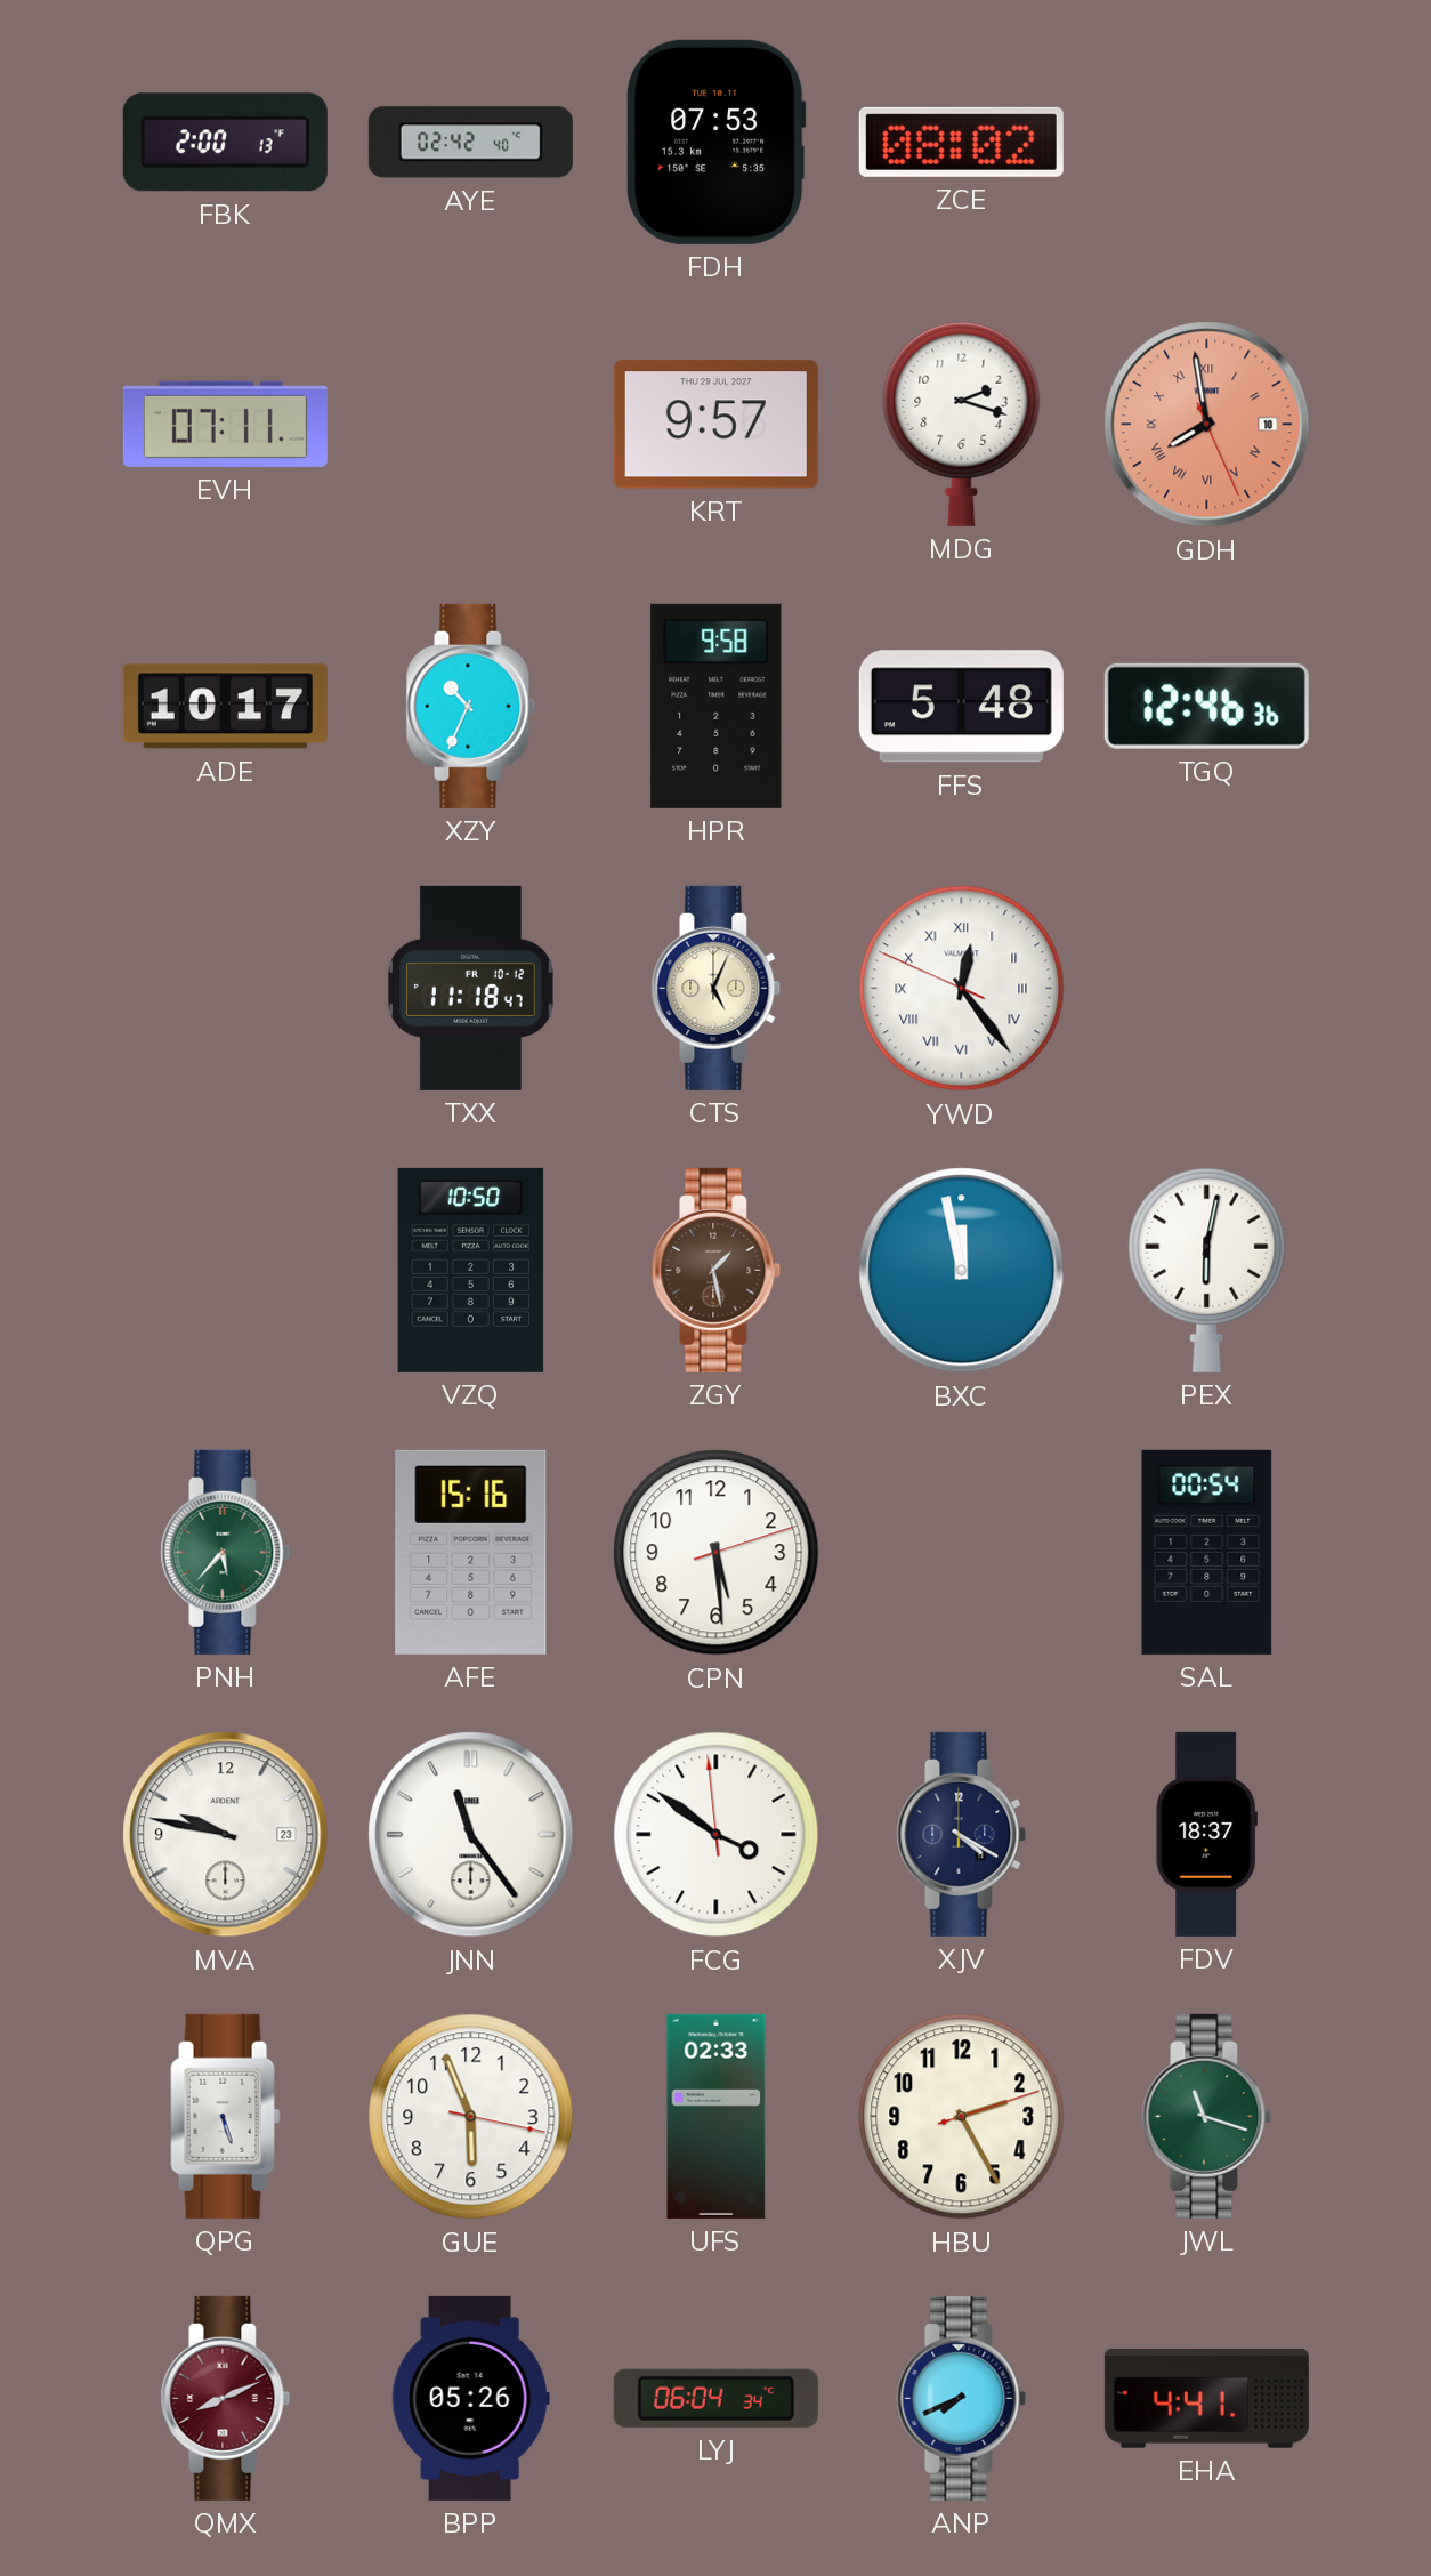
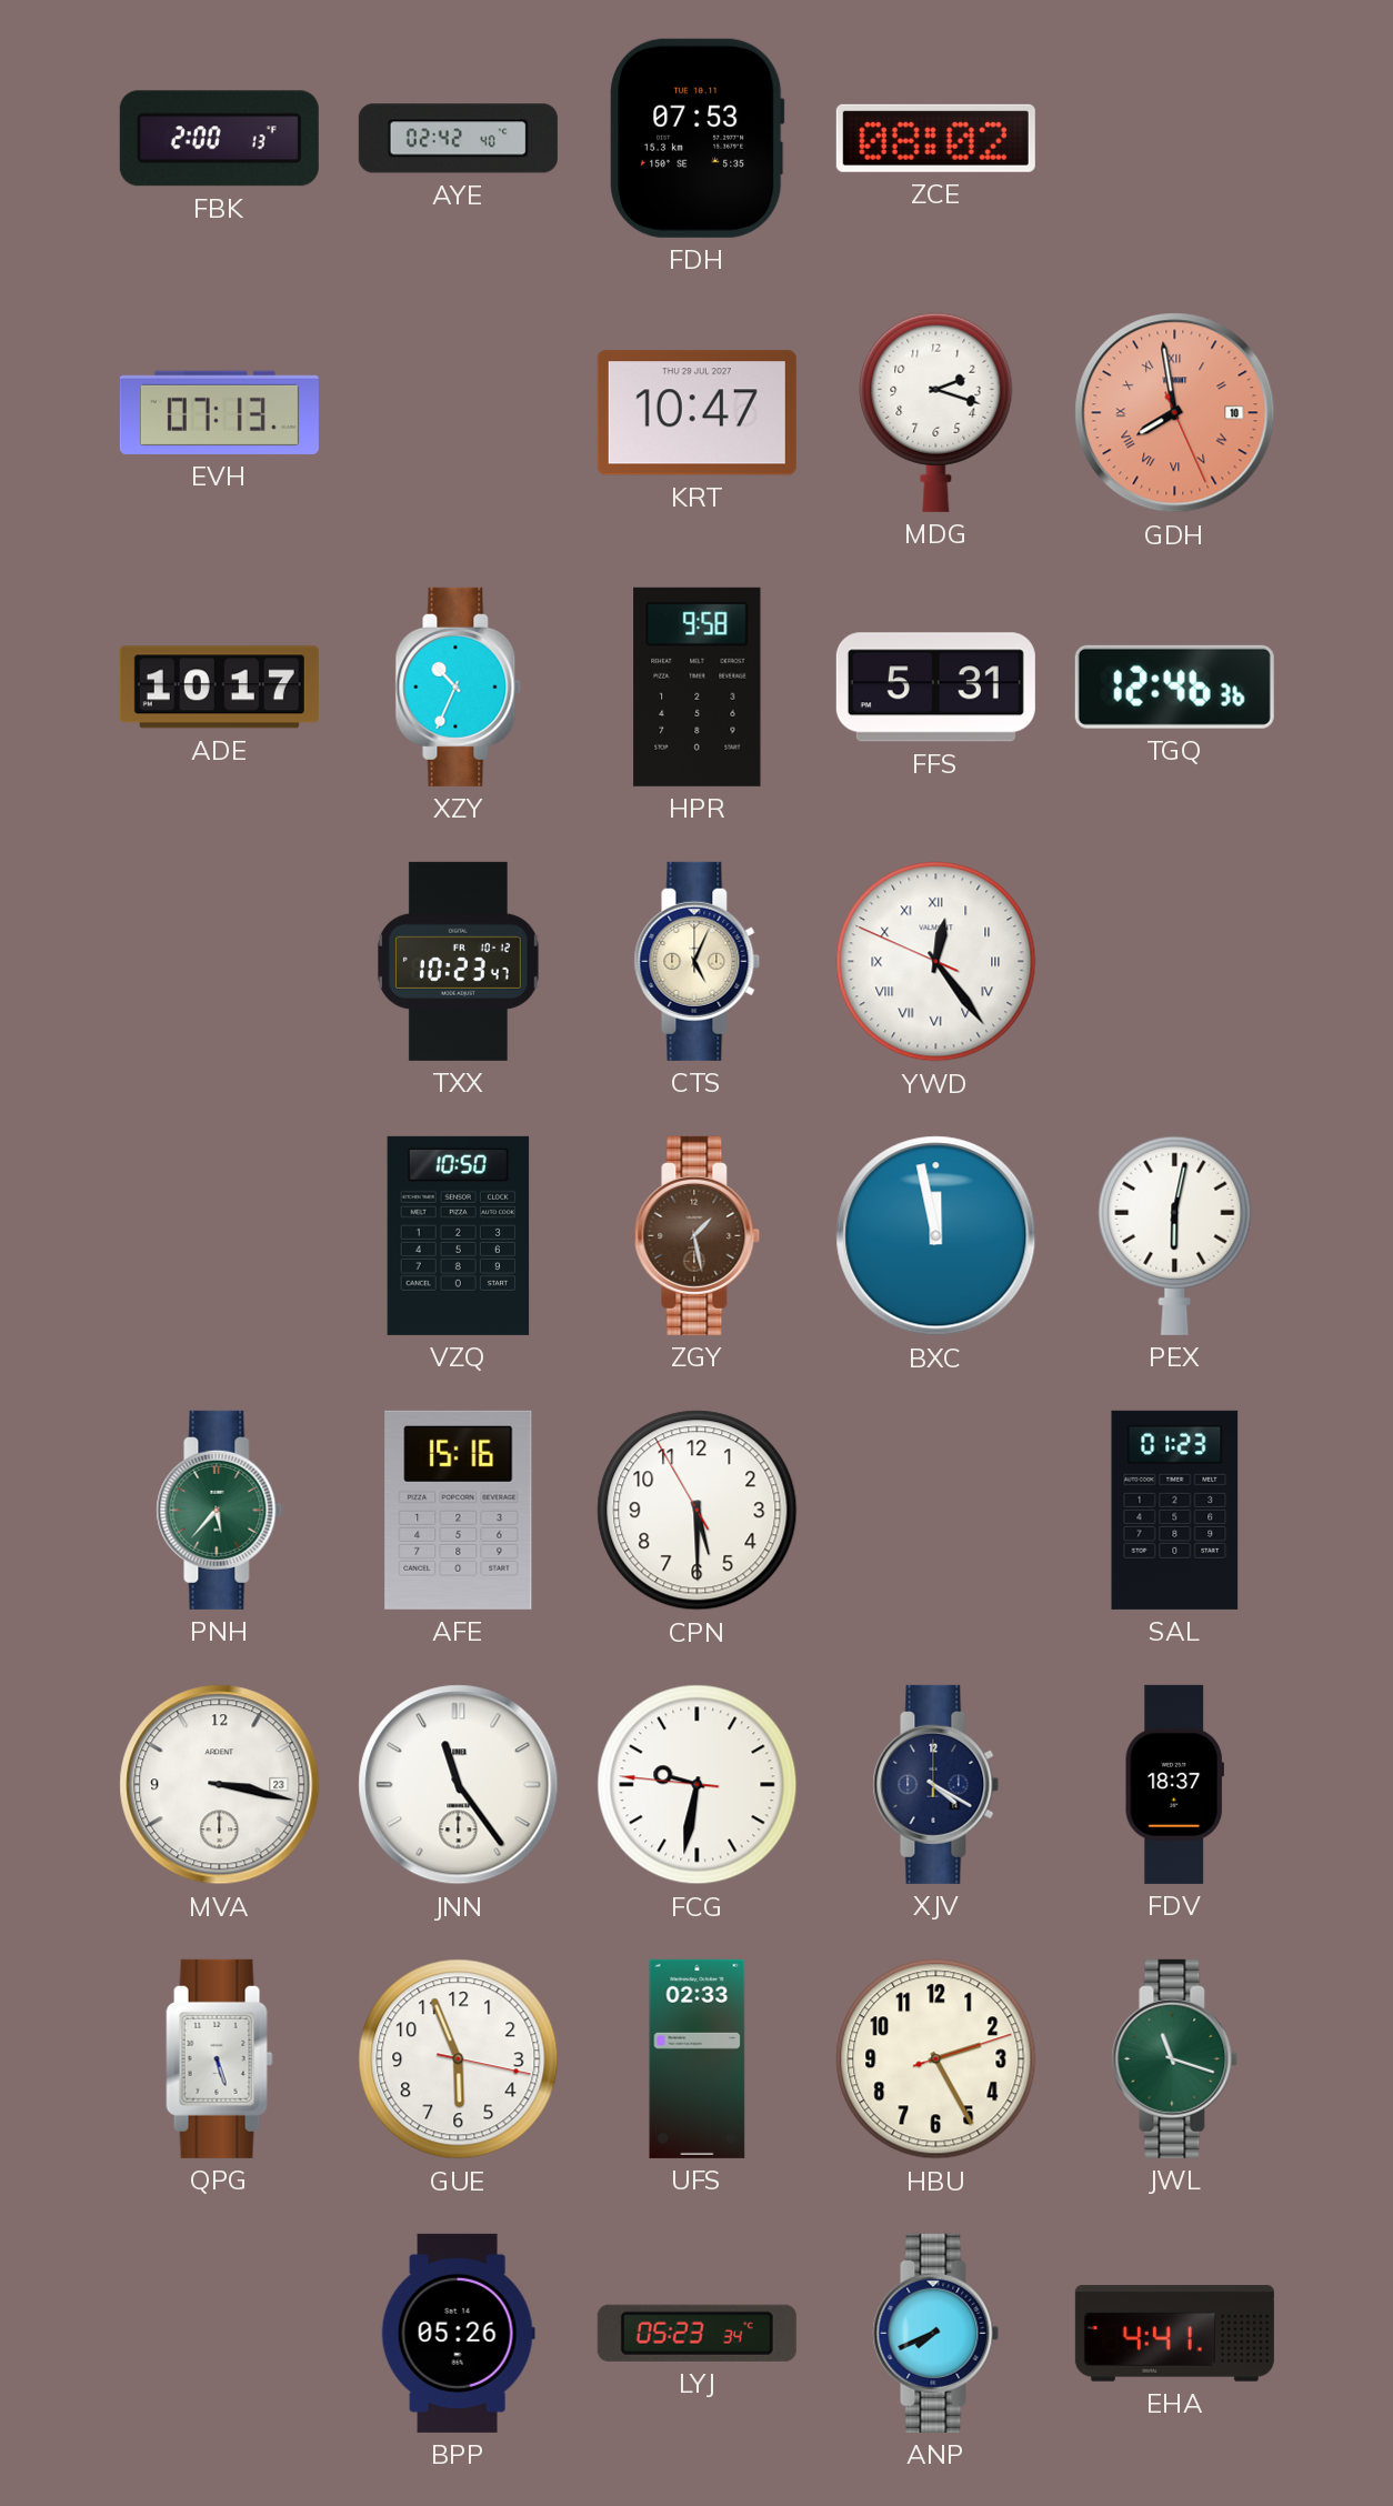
EVH: 07:11 -> 07:13 (219, 412)
KRT: 9:57 -> 10:47 (696, 413)
FFS: 5:48 -> 5:31 (935, 688)
TXX: 11:18 -> 10:23 (459, 961)
CPN: 5:29:12 -> 5:29:55 (698, 1511)
SAL: 00:54 -> 01:23 (1175, 1510)
MVA: 9:47 -> 3:17 (220, 1785)
FCG: 3:50 -> 9:31 (698, 1785)
QMX: 8:11 -> none (226, 2398)
LYJ: 06:04 -> 05:23 (696, 2333)
